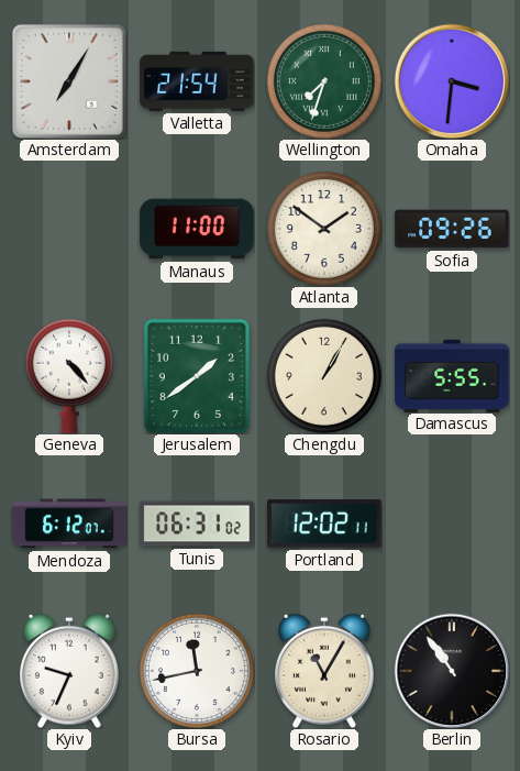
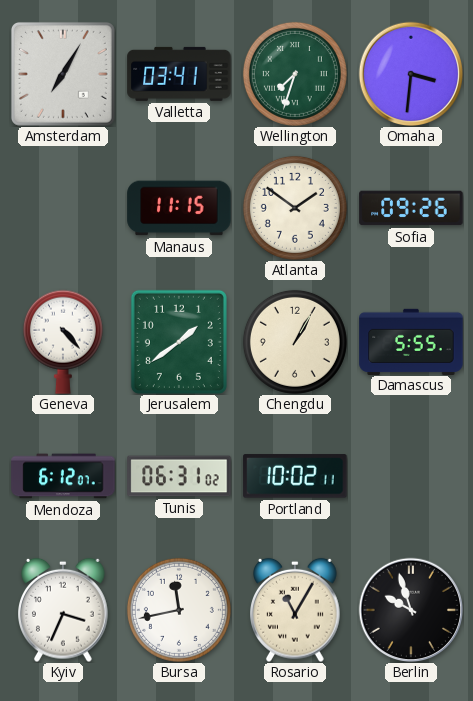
Valletta: 21:54 -> 03:41 (179, 74)
Manaus: 11:00 -> 11:15 (179, 208)
Portland: 12:02 -> 10:02 (295, 476)
Kyiv: 9:34 -> 3:34 (64, 610)
Berlin: 10:54 -> 9:57 (411, 610)
